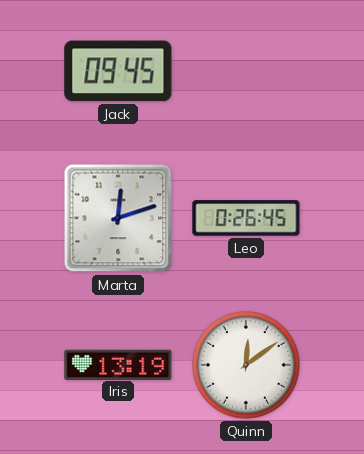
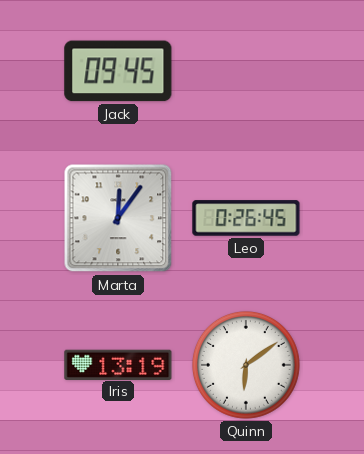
Marta: 12:12 -> 12:06 (118, 218)
Quinn: 12:09 -> 6:09 (246, 365)
